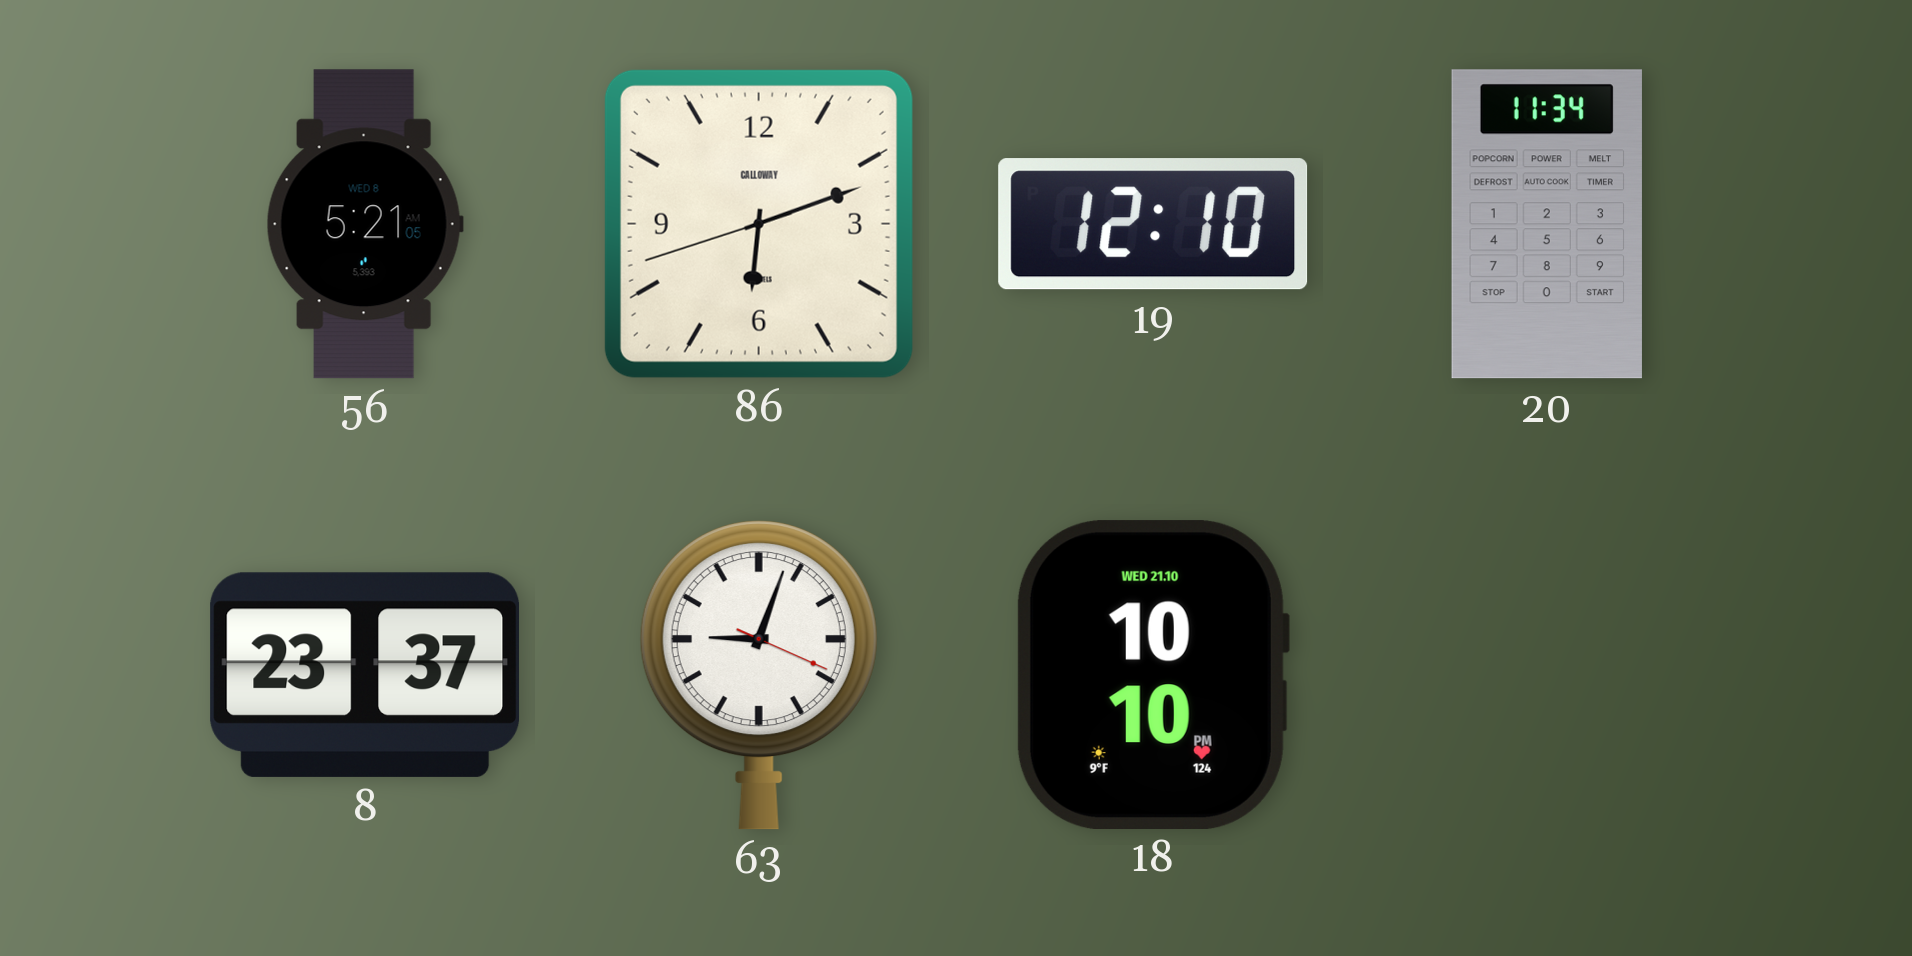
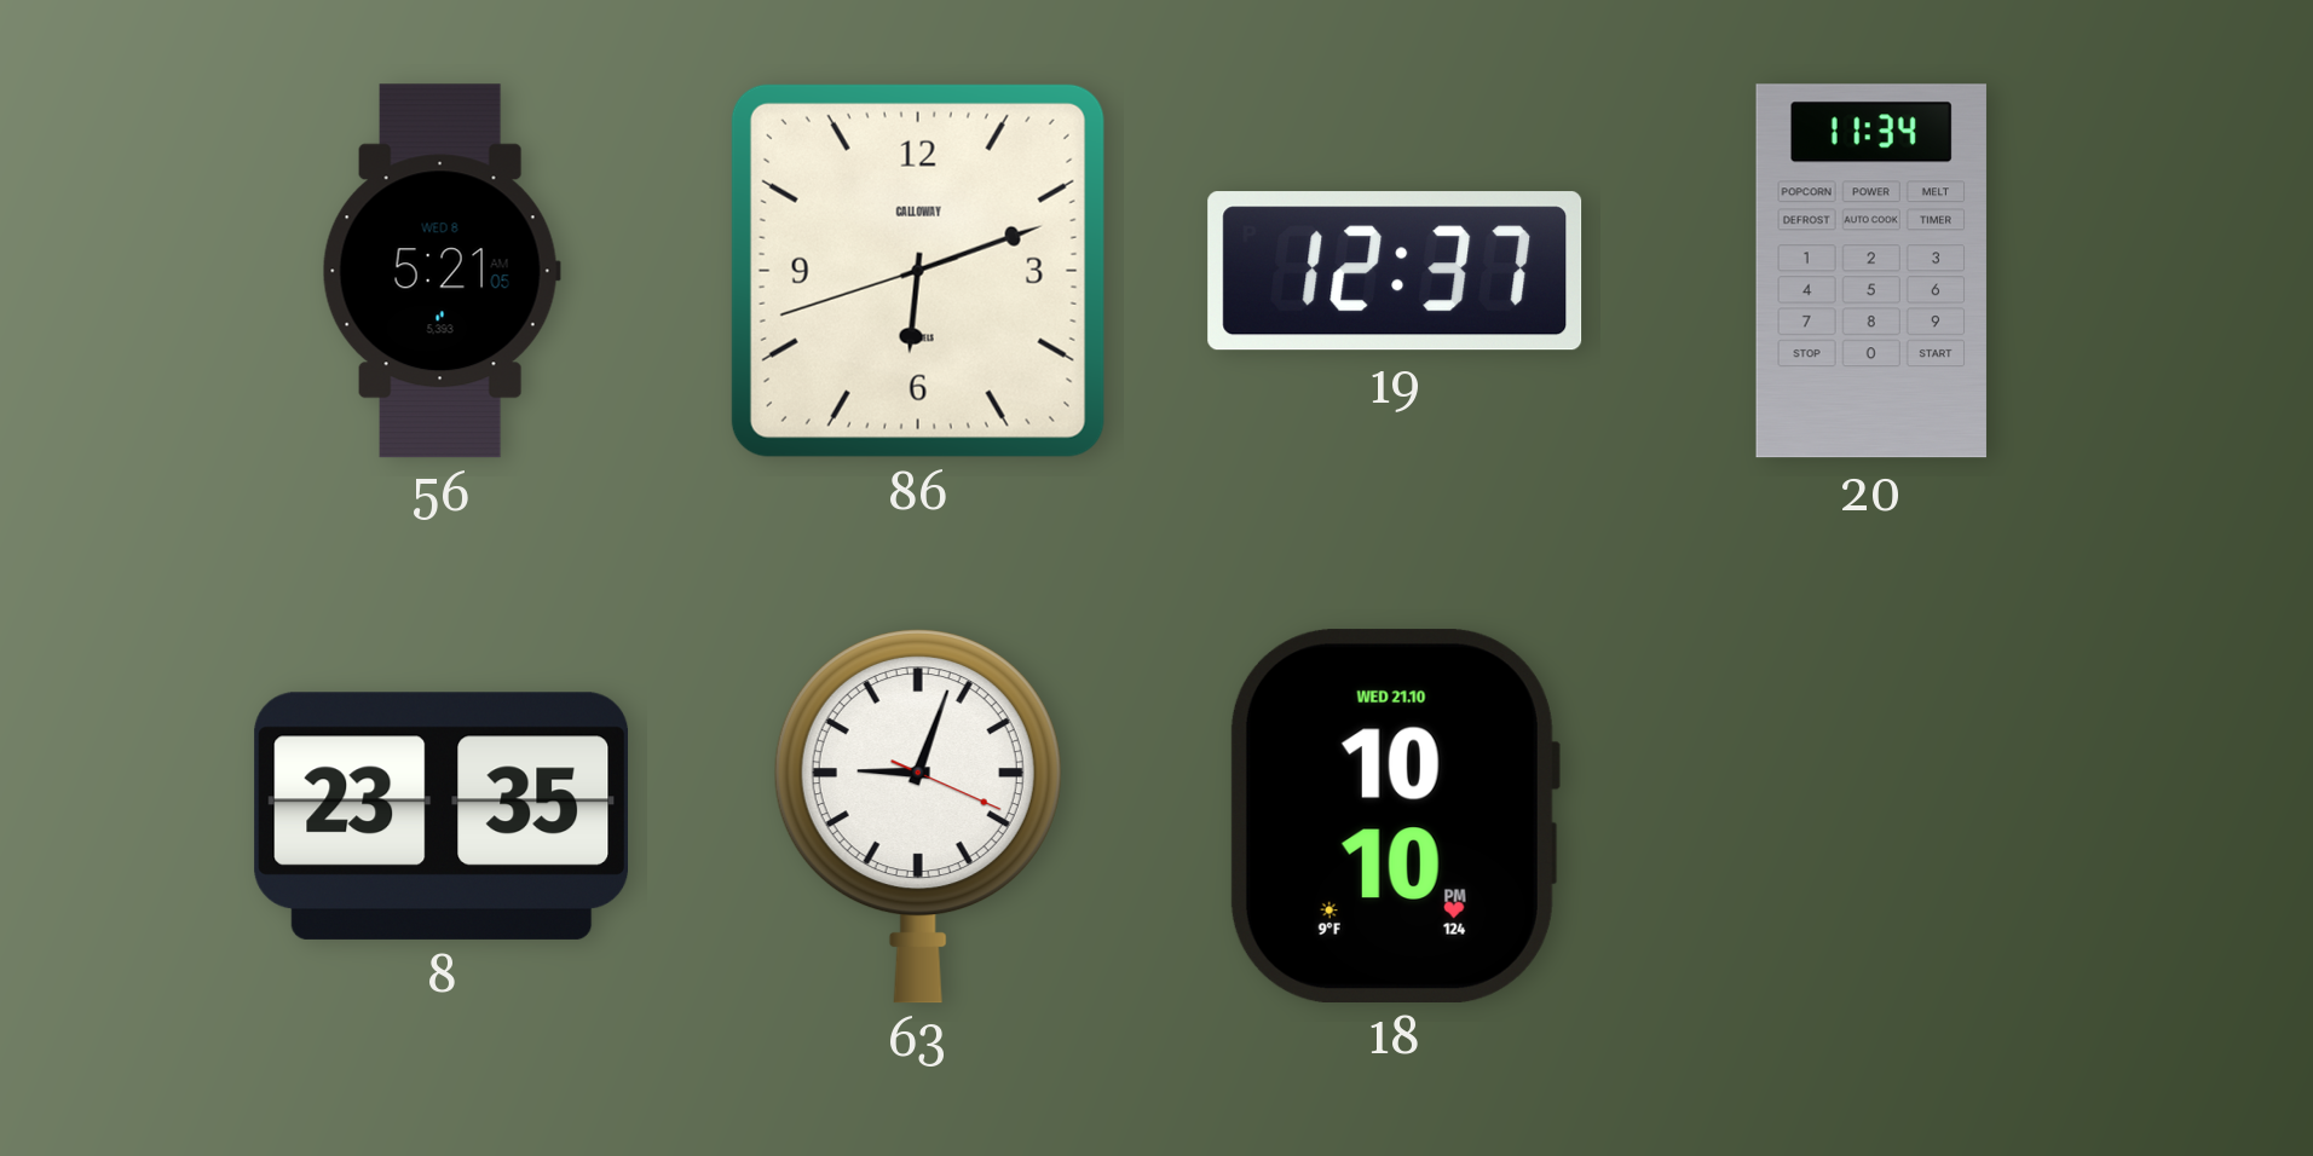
19: 12:10 -> 12:37 (1395, 271)
8: 23:37 -> 23:35 (442, 816)
